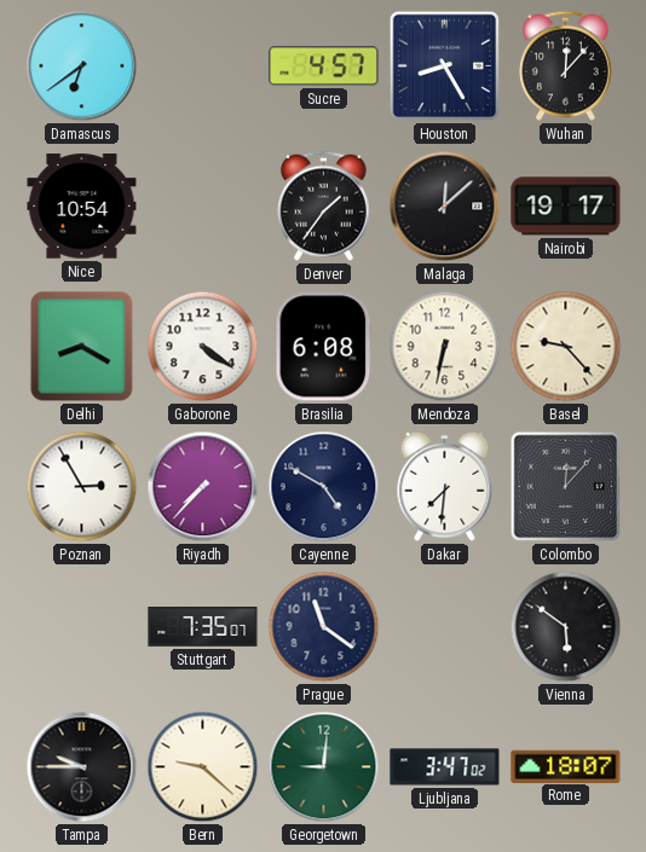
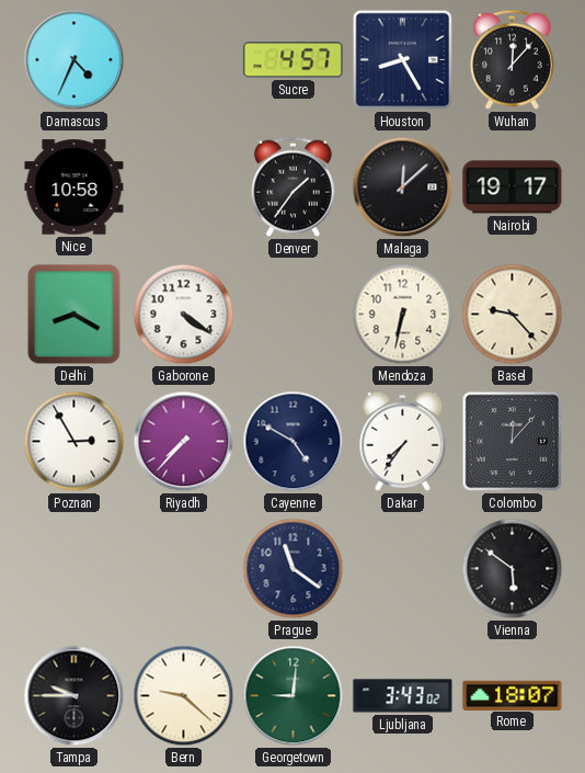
Damascus: 6:39 -> 4:34 (74, 60)
Nice: 10:54 -> 10:58 (74, 187)
Brasilia: 6:08 -> none (324, 347)
Dakar: 7:31 -> 7:36 (403, 441)
Stuttgart: 7:35 -> none (203, 627)
Ljubljana: 3:47 -> 3:43 (403, 696)
